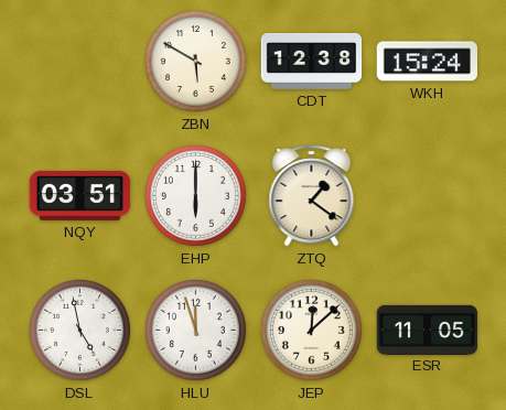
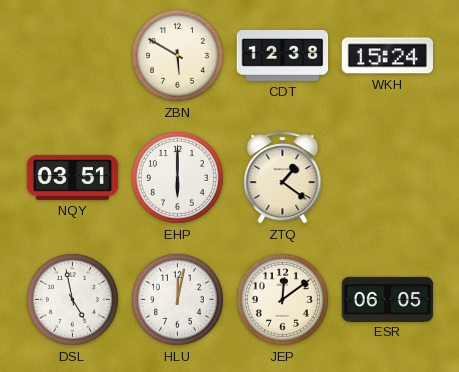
HLU: 11:57 -> 12:02 (177, 299)
JEP: 12:08 -> 12:09 (282, 299)
ESR: 11:05 -> 06:05 (388, 299)
